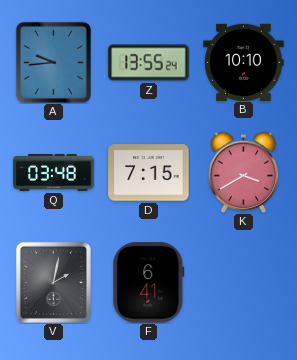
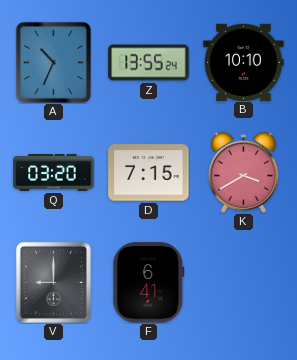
A: 9:44 -> 10:34 (53, 62)
Q: 03:48 -> 03:20 (54, 172)
V: 2:02 -> 9:00 (53, 282)
